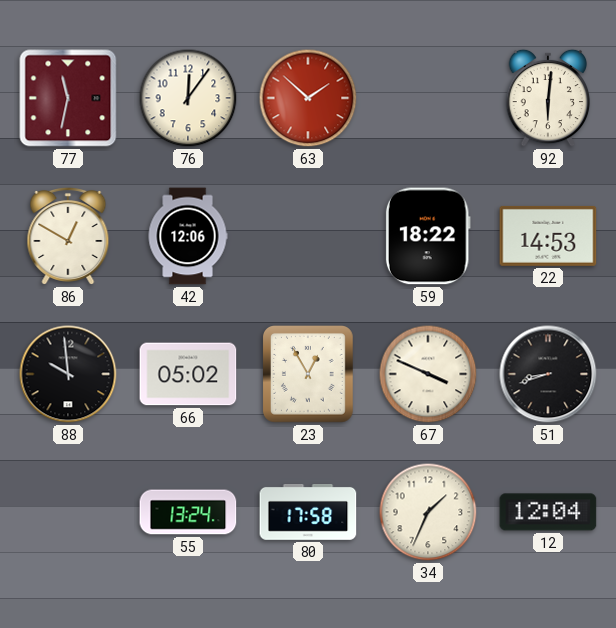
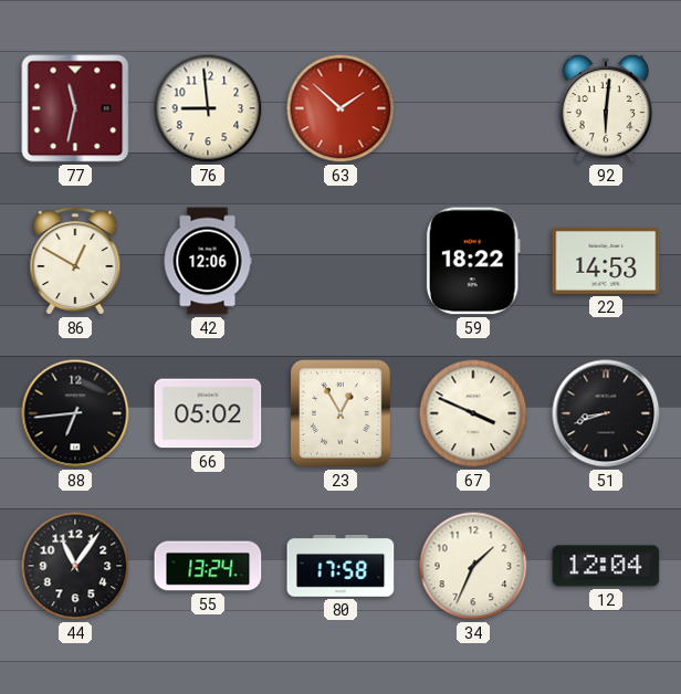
76: 12:06 -> 8:59 (208, 108)
88: 9:59 -> 6:44 (75, 413)
44: none -> 11:06 (75, 566)
